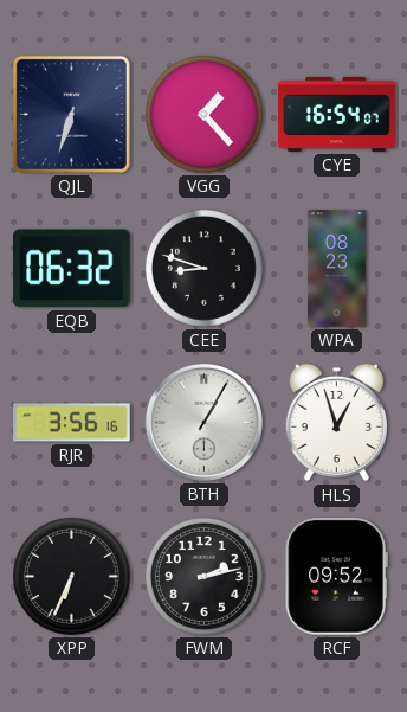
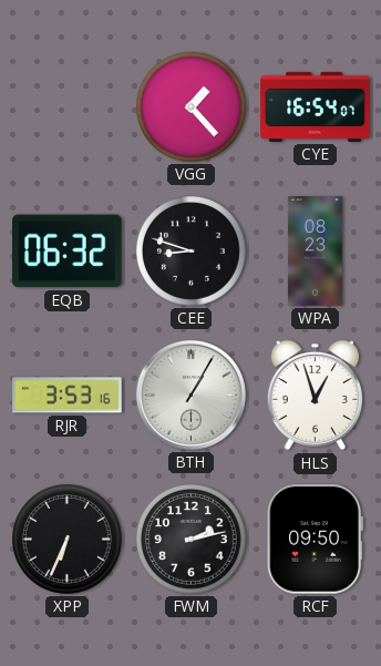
QJL: 6:33 -> none (71, 114)
RJR: 3:56 -> 3:53 (68, 396)
RCF: 09:52 -> 09:50 (315, 540)
